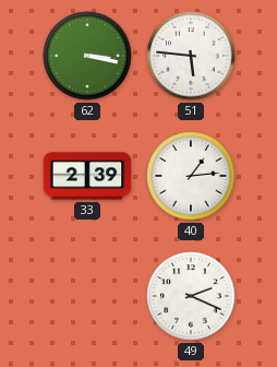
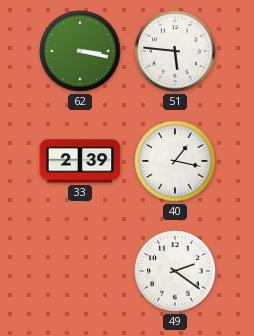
40: 1:14 -> 1:17 (175, 161)
49: 2:19 -> 2:21 (175, 271)
